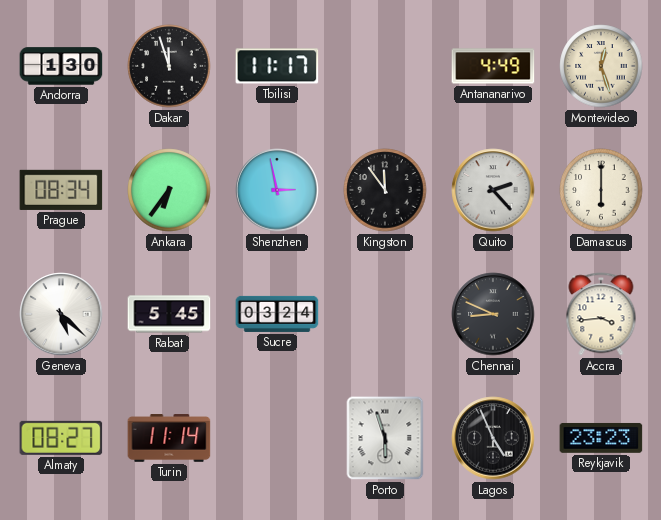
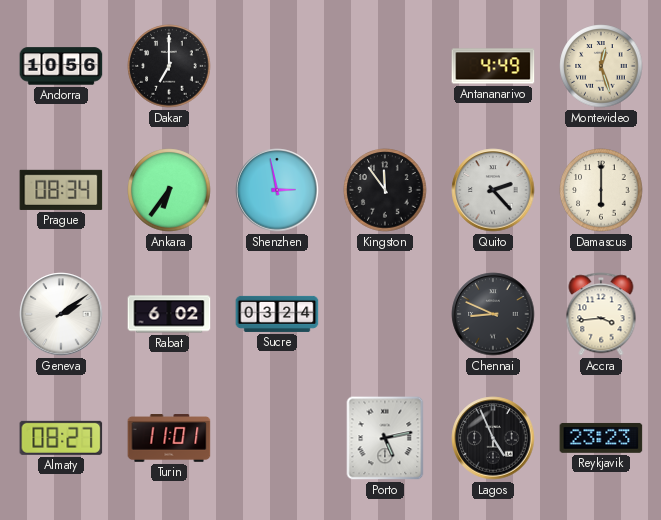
Andorra: 1:30 -> 10:56 (61, 66)
Dakar: 11:57 -> 7:00 (169, 66)
Tbilisi: 11:17 -> none (277, 66)
Geneva: 5:22 -> 2:09 (61, 314)
Rabat: 5:45 -> 6:02 (169, 314)
Turin: 11:14 -> 11:01 (169, 438)
Porto: 5:57 -> 5:13 (385, 438)
